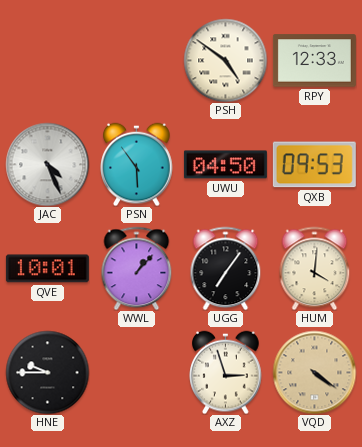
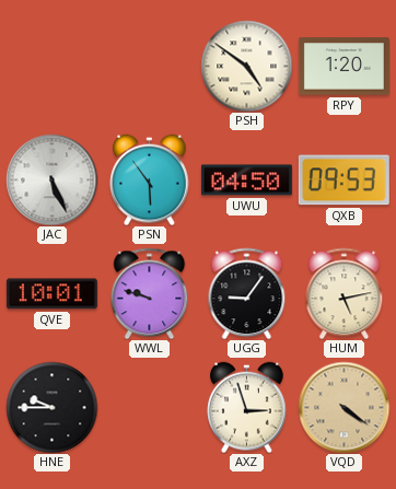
RPY: 12:33 -> 1:20 (343, 67)
JAC: 4:26 -> 5:26 (51, 179)
WWL: 1:07 -> 9:48 (150, 293)
UGG: 7:06 -> 9:06 (247, 293)
HUM: 4:01 -> 5:13 (345, 293)
